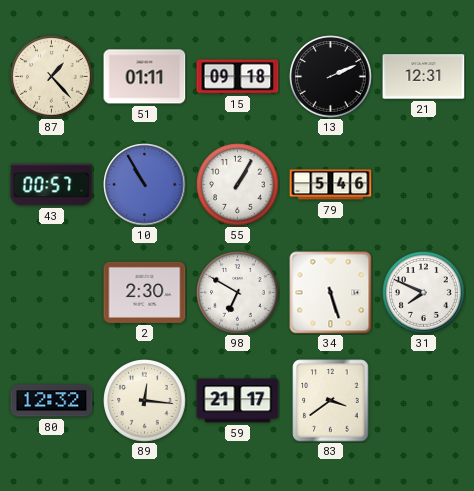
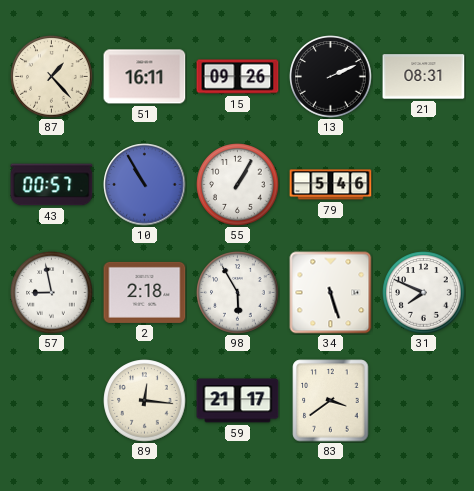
51: 01:11 -> 16:11 (145, 77)
15: 09:18 -> 09:26 (238, 77)
21: 12:31 -> 08:31 (424, 77)
57: none -> 8:58 (52, 293)
2: 2:30 -> 2:18 (145, 292)
98: 6:50 -> 5:55 (238, 293)
80: 12:32 -> none (52, 401)
